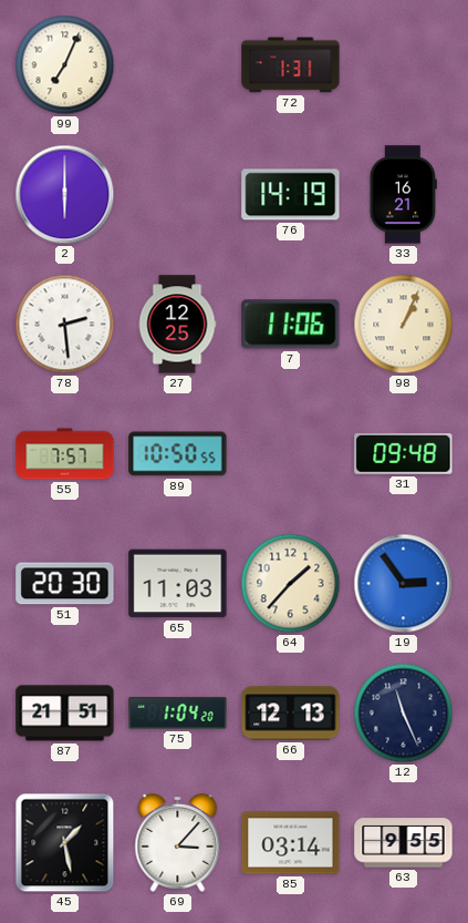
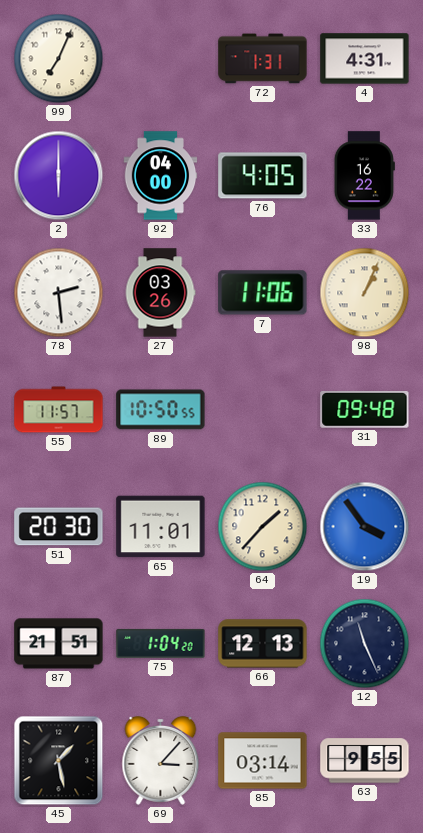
4: none -> 4:31 (365, 59)
92: none -> 04:00 (161, 176)
76: 14:19 -> 4:05 (263, 176)
33: 16:21 -> 16:22 (364, 176)
27: 12:25 -> 03:26 (160, 293)
55: 7:57 -> 11:57 (59, 410)
65: 11:03 -> 11:01 (161, 527)
19: 2:54 -> 3:54 (365, 527)
